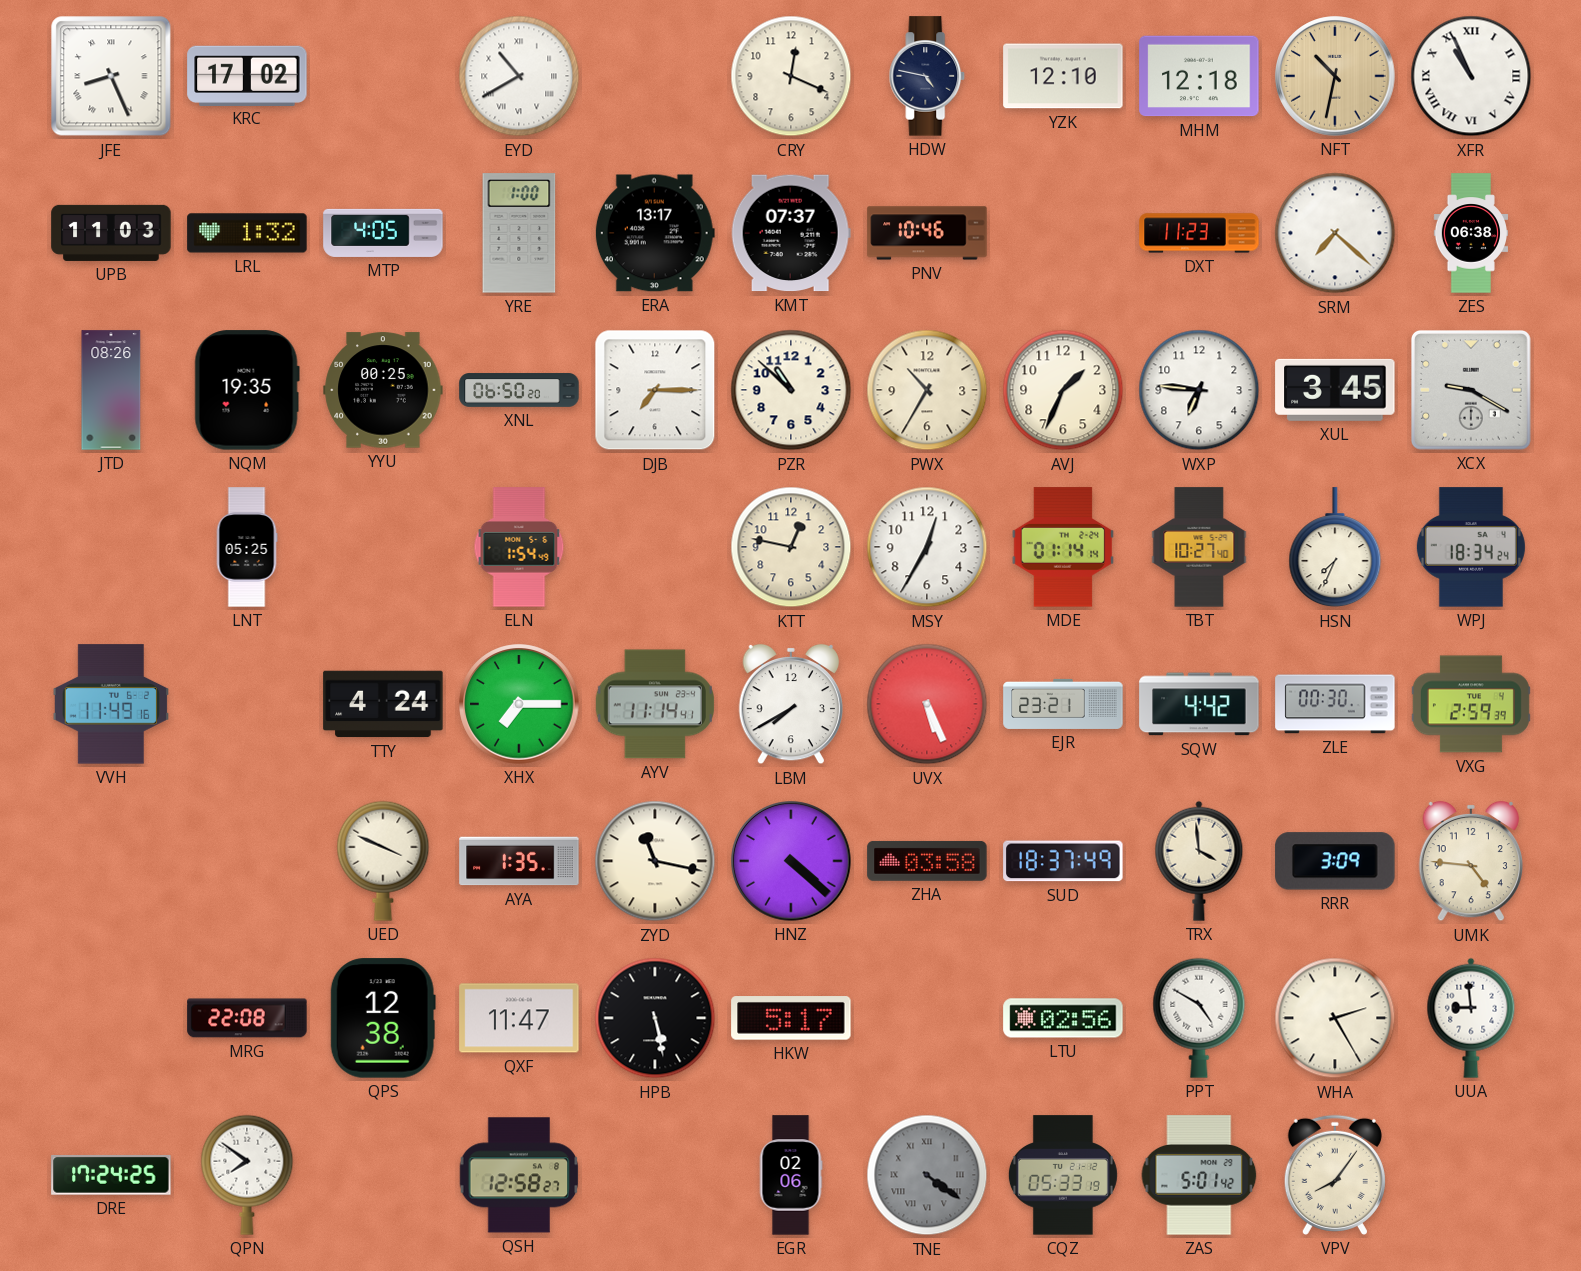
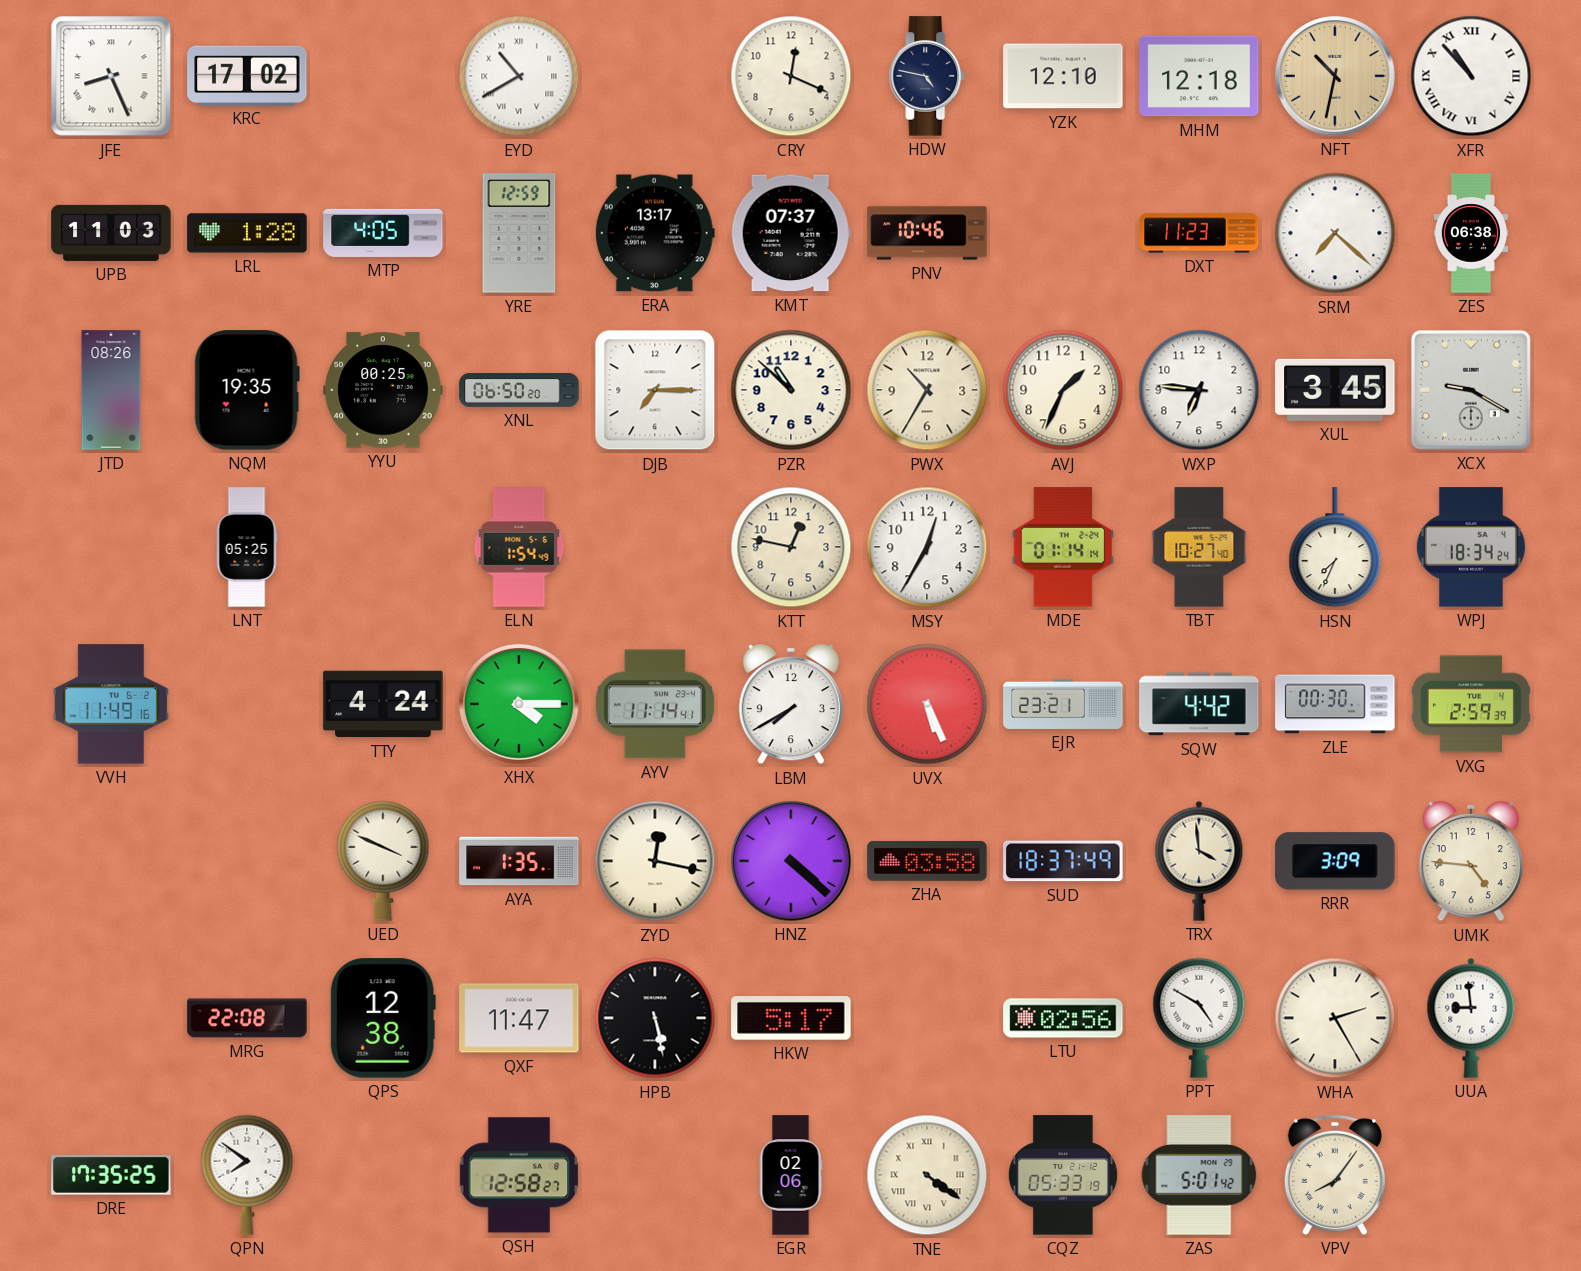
XFR: 10:56 -> 10:53 (1471, 76)
LRL: 1:32 -> 1:28 (247, 233)
YRE: 1:00 -> 12:59 (519, 233)
XHX: 7:15 -> 4:15 (519, 704)
ZYD: 11:17 -> 12:17 (655, 861)
DRE: 17:24 -> 17:35 (111, 1176)
TNE dial: grey -> cream (927, 1175)
